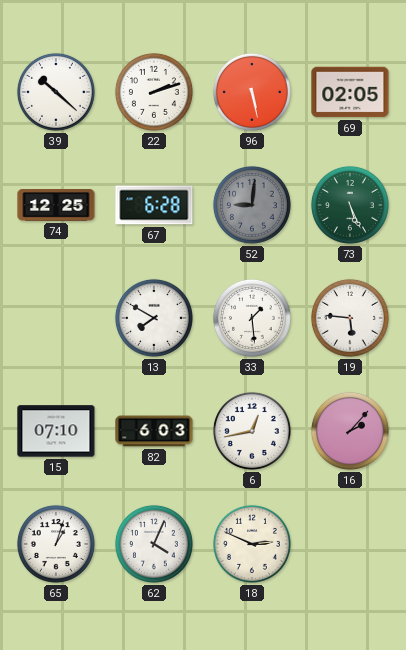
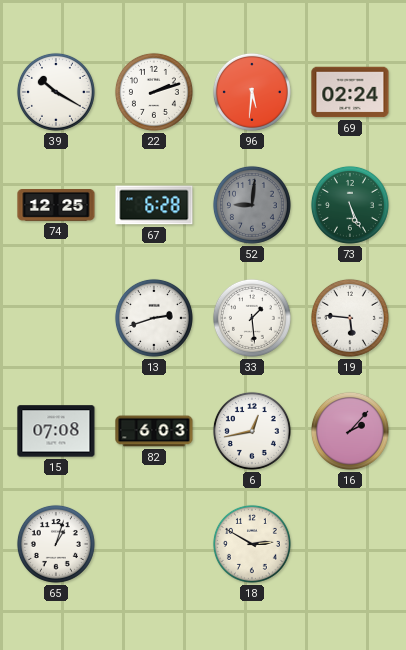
39: 10:22 -> 10:20 (56, 92)
96: 5:28 -> 5:31 (252, 92)
69: 02:05 -> 02:24 (350, 92)
13: 7:50 -> 2:42 (154, 318)
15: 07:10 -> 07:08 (56, 431)
62: 4:04 -> none (154, 544)
18: 2:49 -> 2:50 (252, 544)
